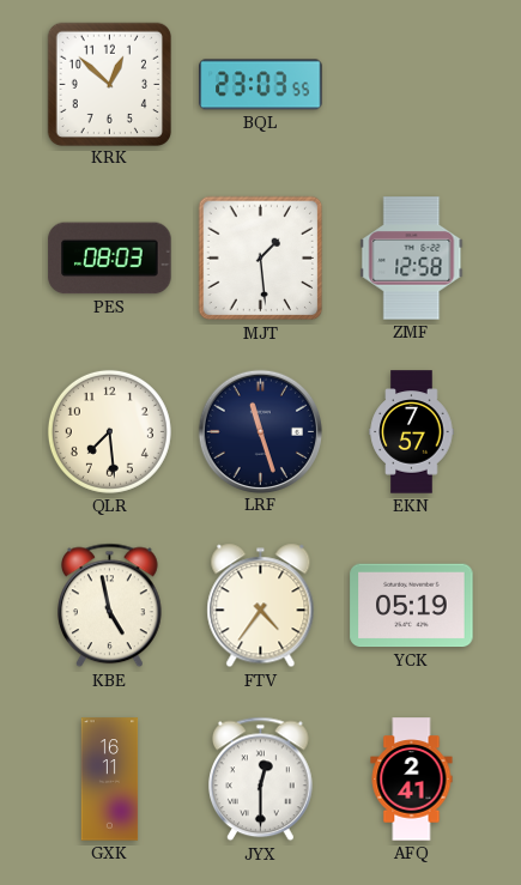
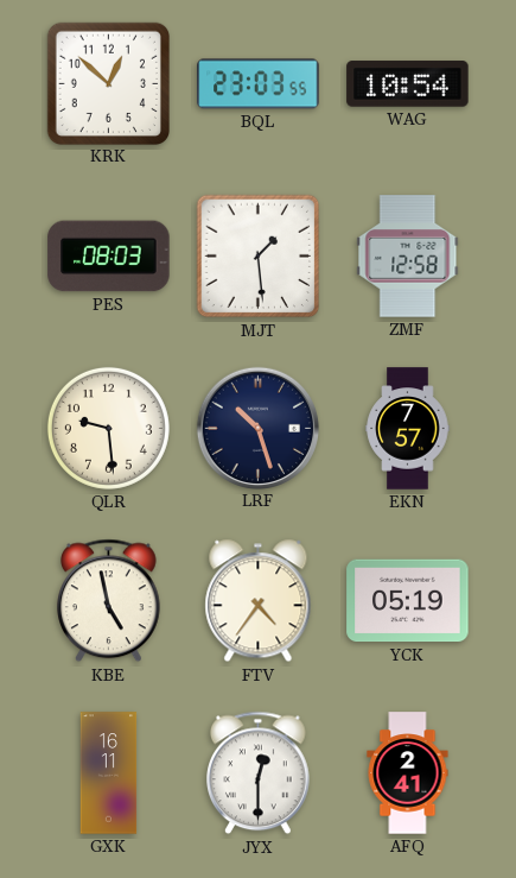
WAG: none -> 10:54 (408, 84)
QLR: 7:29 -> 9:29 (108, 428)
LRF: 11:27 -> 10:27 (257, 428)
